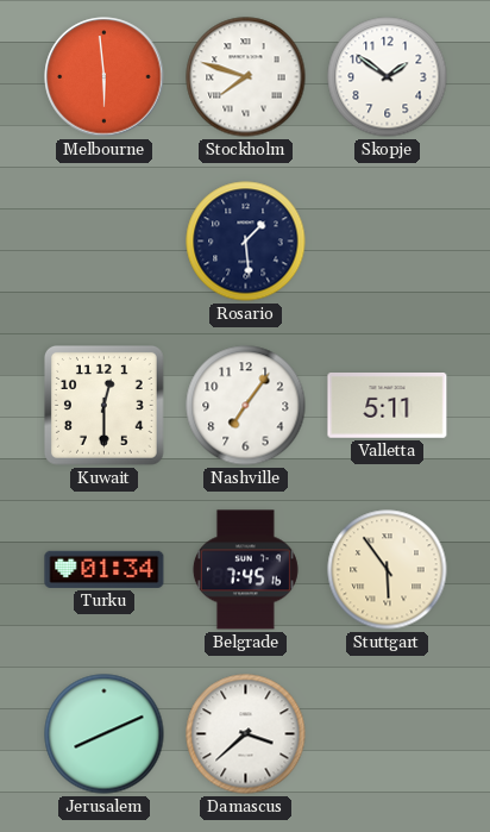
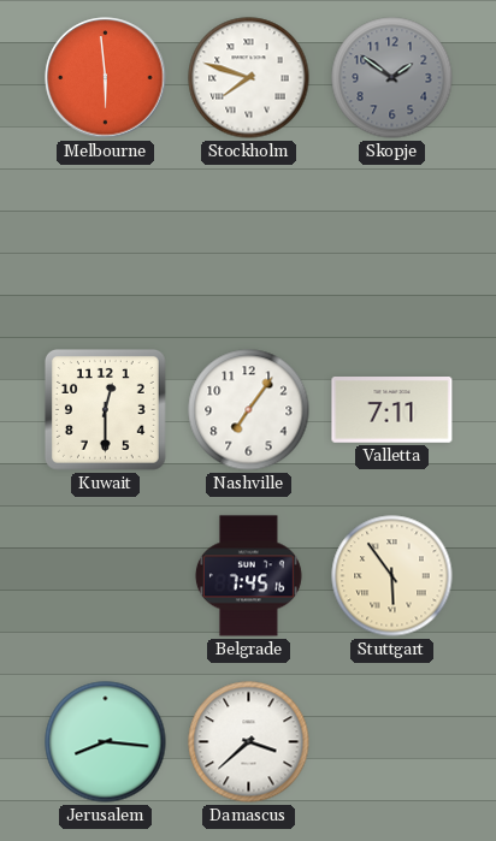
Skopje dial: white -> grey (392, 78)
Rosario: 1:29 -> none (246, 242)
Valletta: 5:11 -> 7:11 (392, 410)
Turku: 01:34 -> none (105, 569)
Jerusalem: 8:11 -> 8:16 (106, 742)
